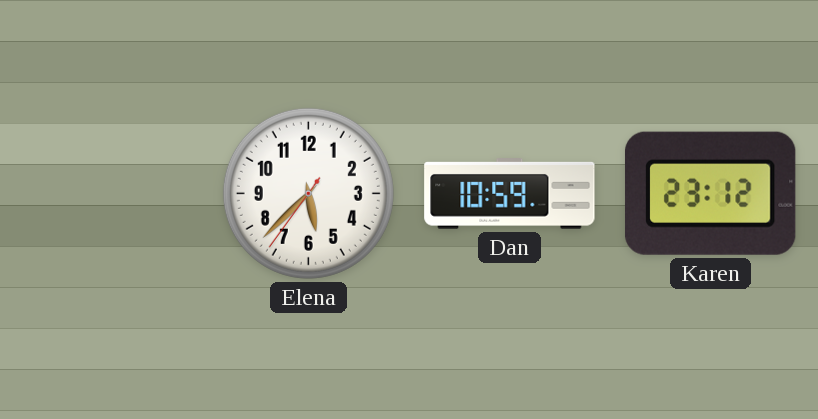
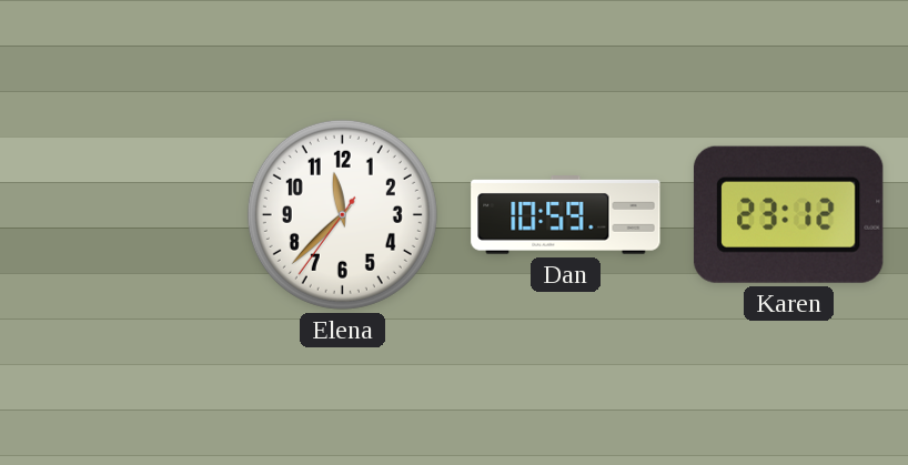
Elena: 5:37 -> 11:37 (342, 214)
